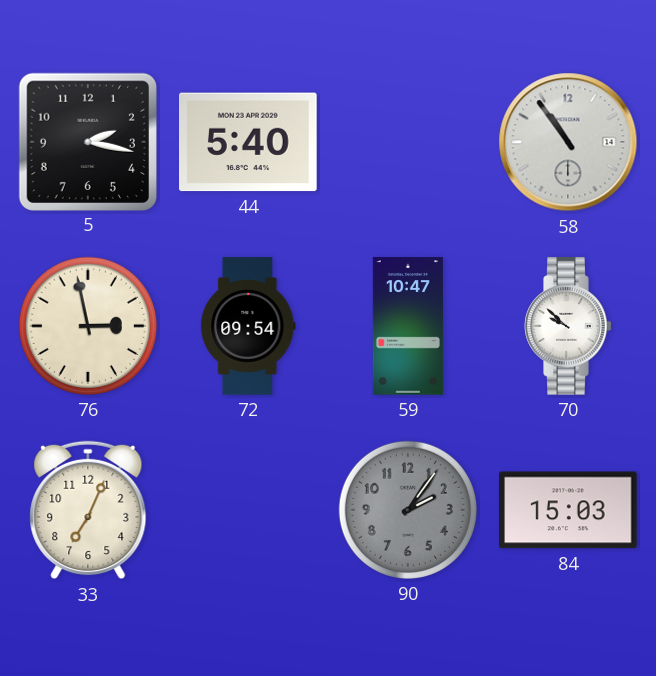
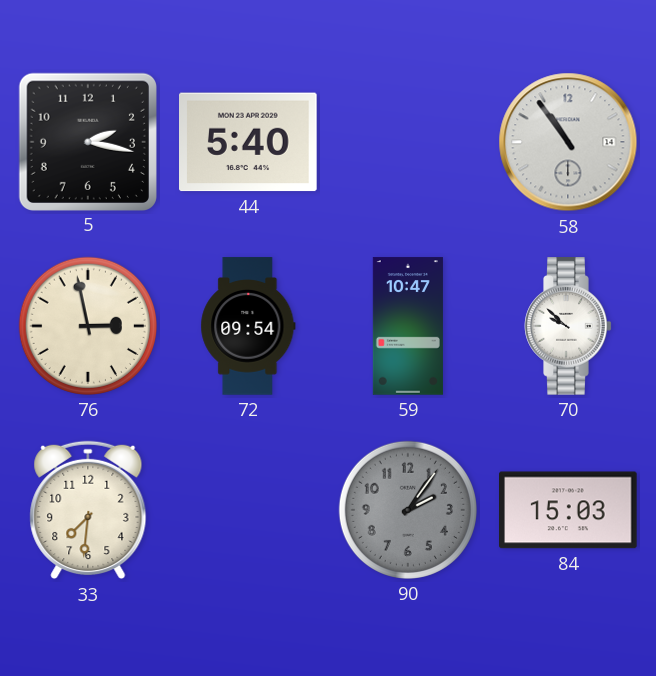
33: 7:04 -> 7:31 (88, 510)
